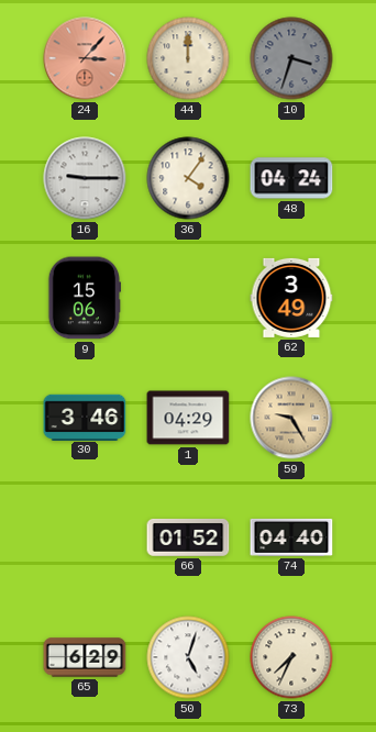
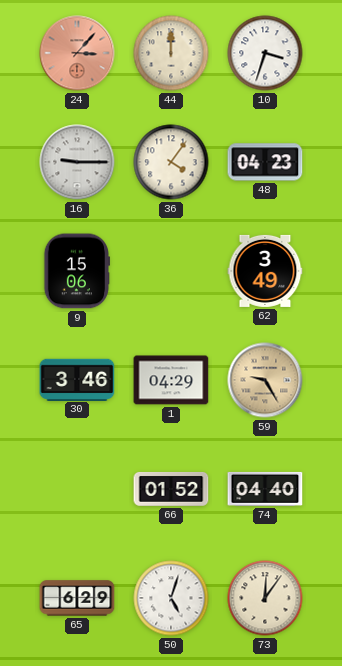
10 dial: grey -> white (265, 53)
48: 04:24 -> 04:23 (265, 162)
73: 7:34 -> 12:06 (265, 598)
